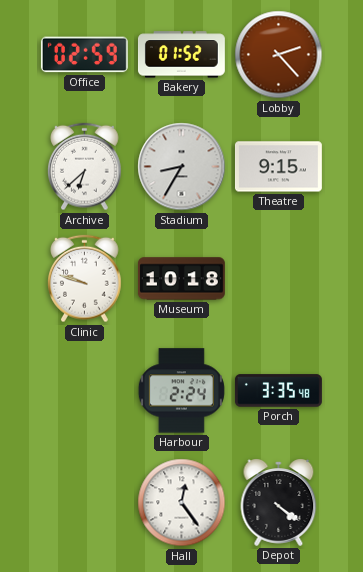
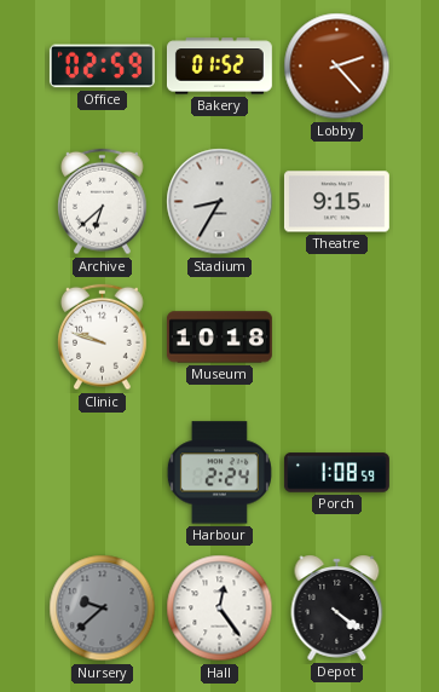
Porch: 3:35 -> 1:08 (336, 473)
Nursery: none -> 9:38 (103, 609)
